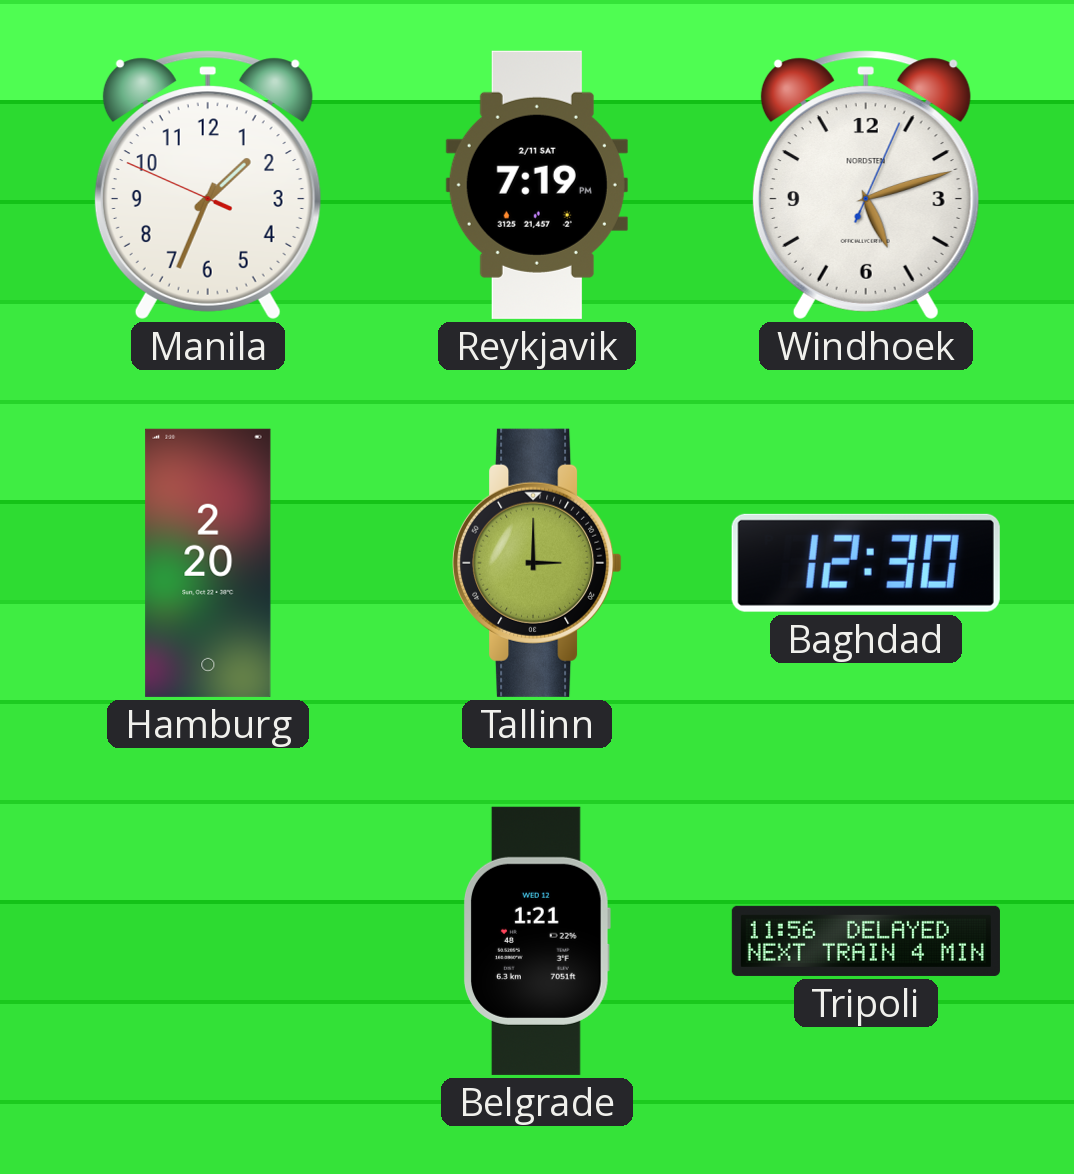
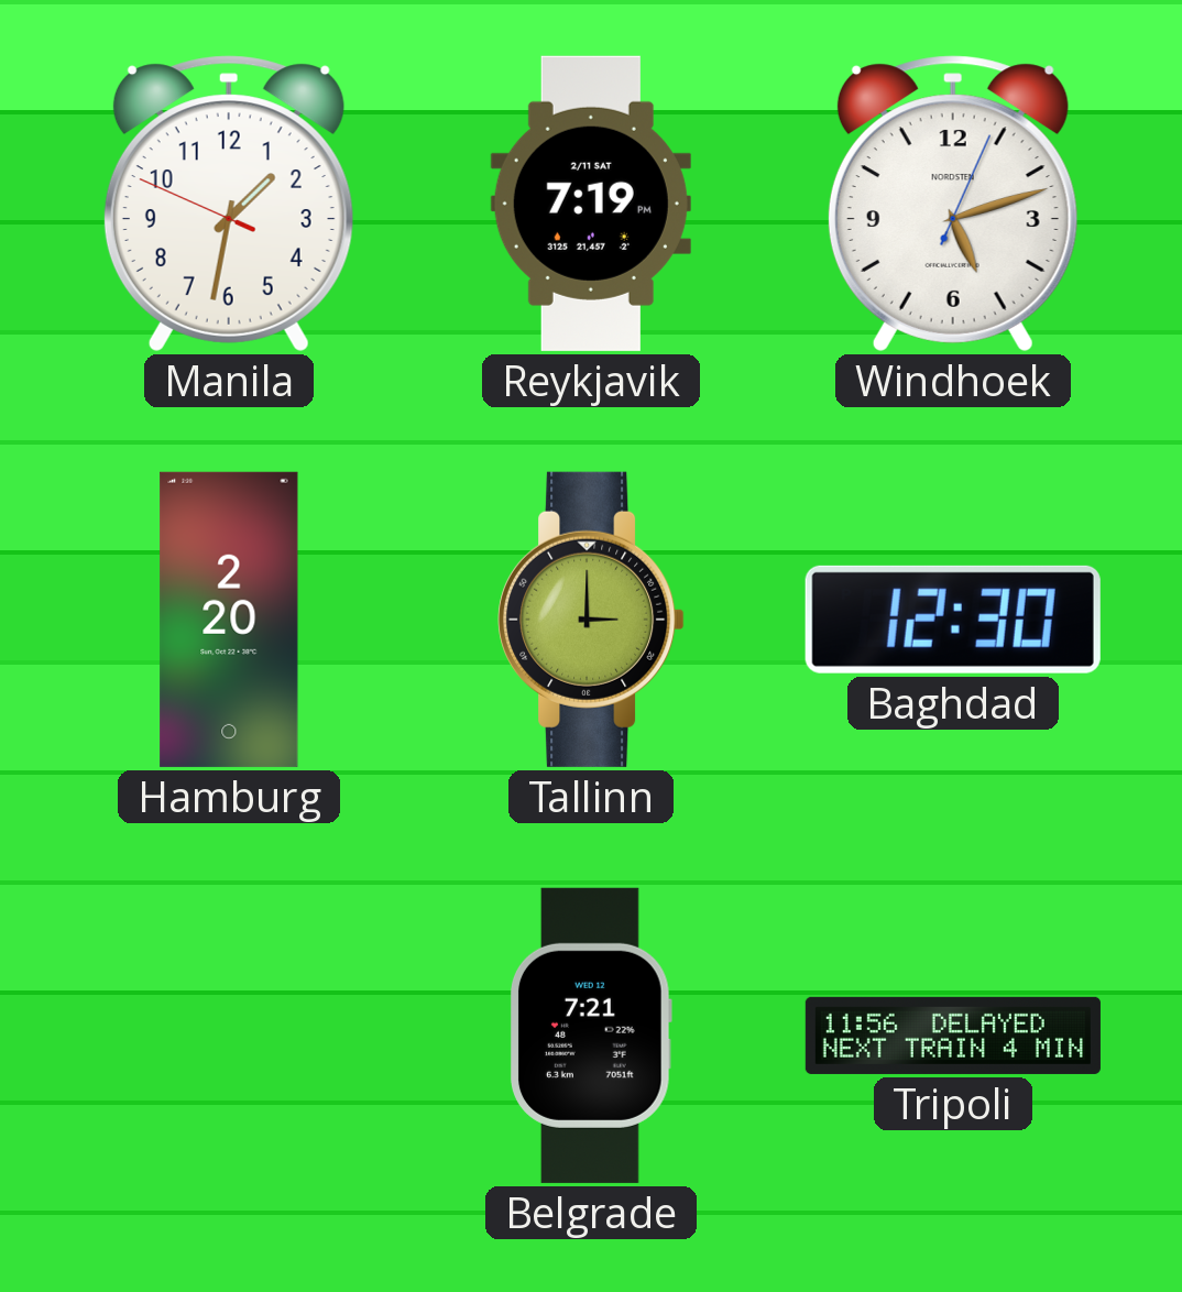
Manila: 1:33 -> 1:31 (229, 204)
Belgrade: 1:21 -> 7:21 (592, 1036)
